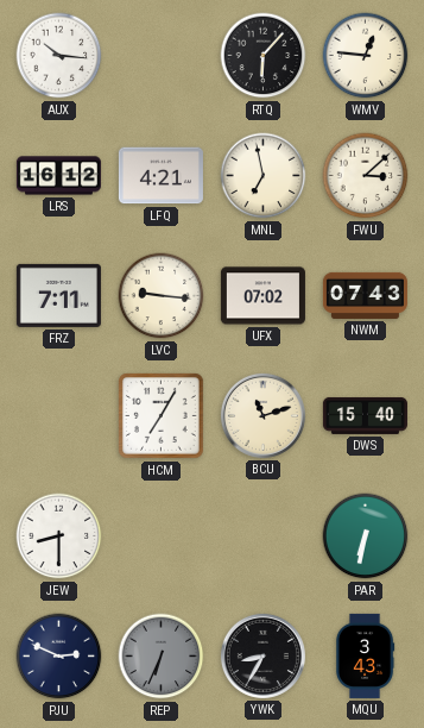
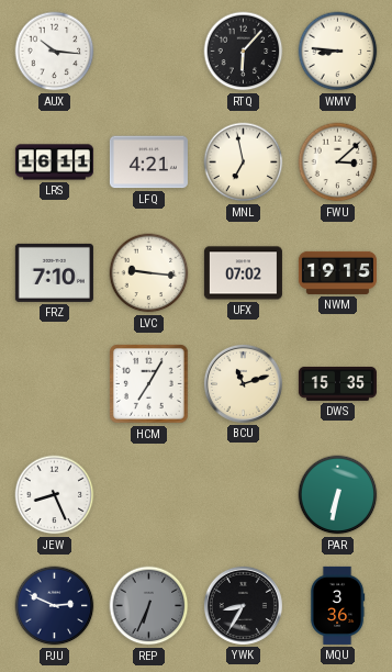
WMV: 12:46 -> 8:46 (338, 52)
LRS: 16:12 -> 16:11 (54, 163)
FRZ: 7:11 -> 7:10 (54, 272)
NWM: 07:43 -> 19:15 (337, 272)
DWS: 15:40 -> 15:35 (337, 384)
JEW: 8:30 -> 8:26 (55, 495)
MQU: 3:43 -> 3:36 (337, 605)
